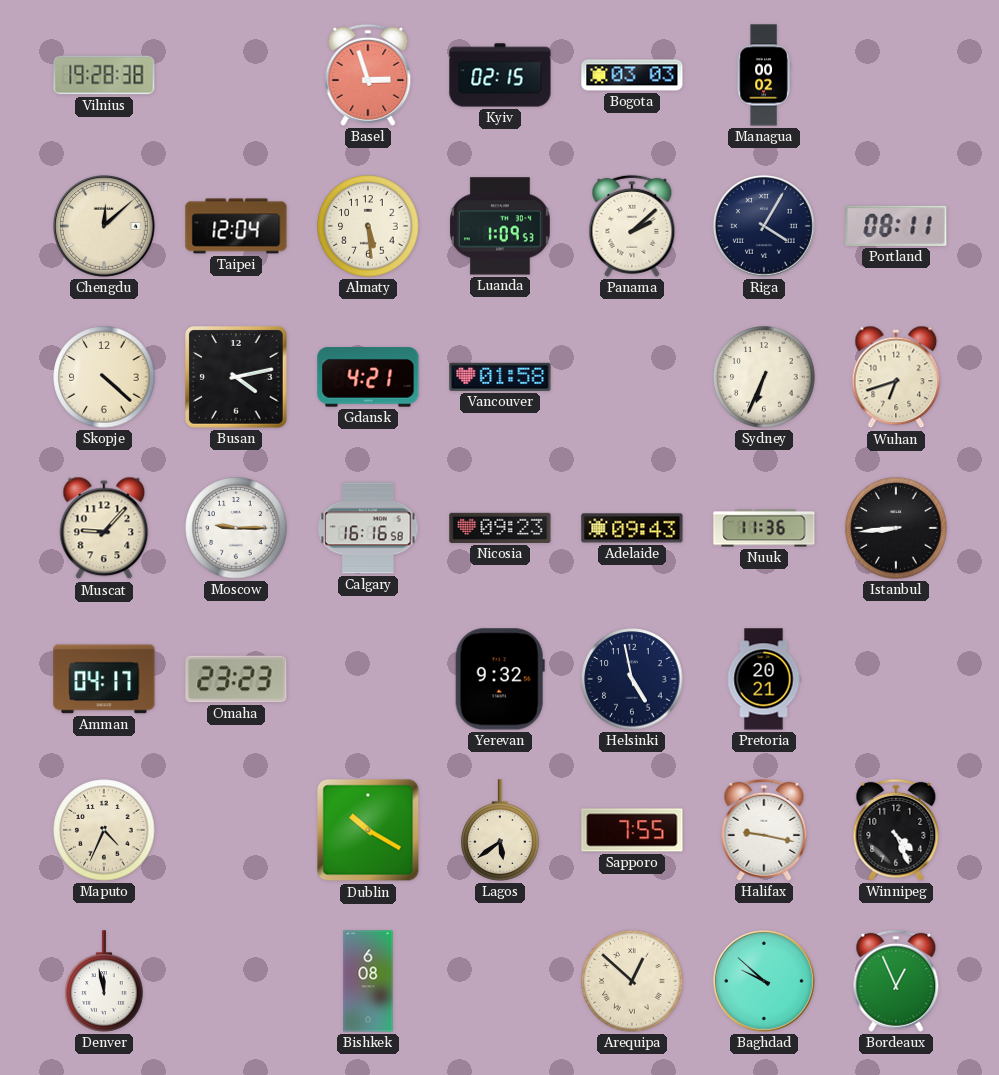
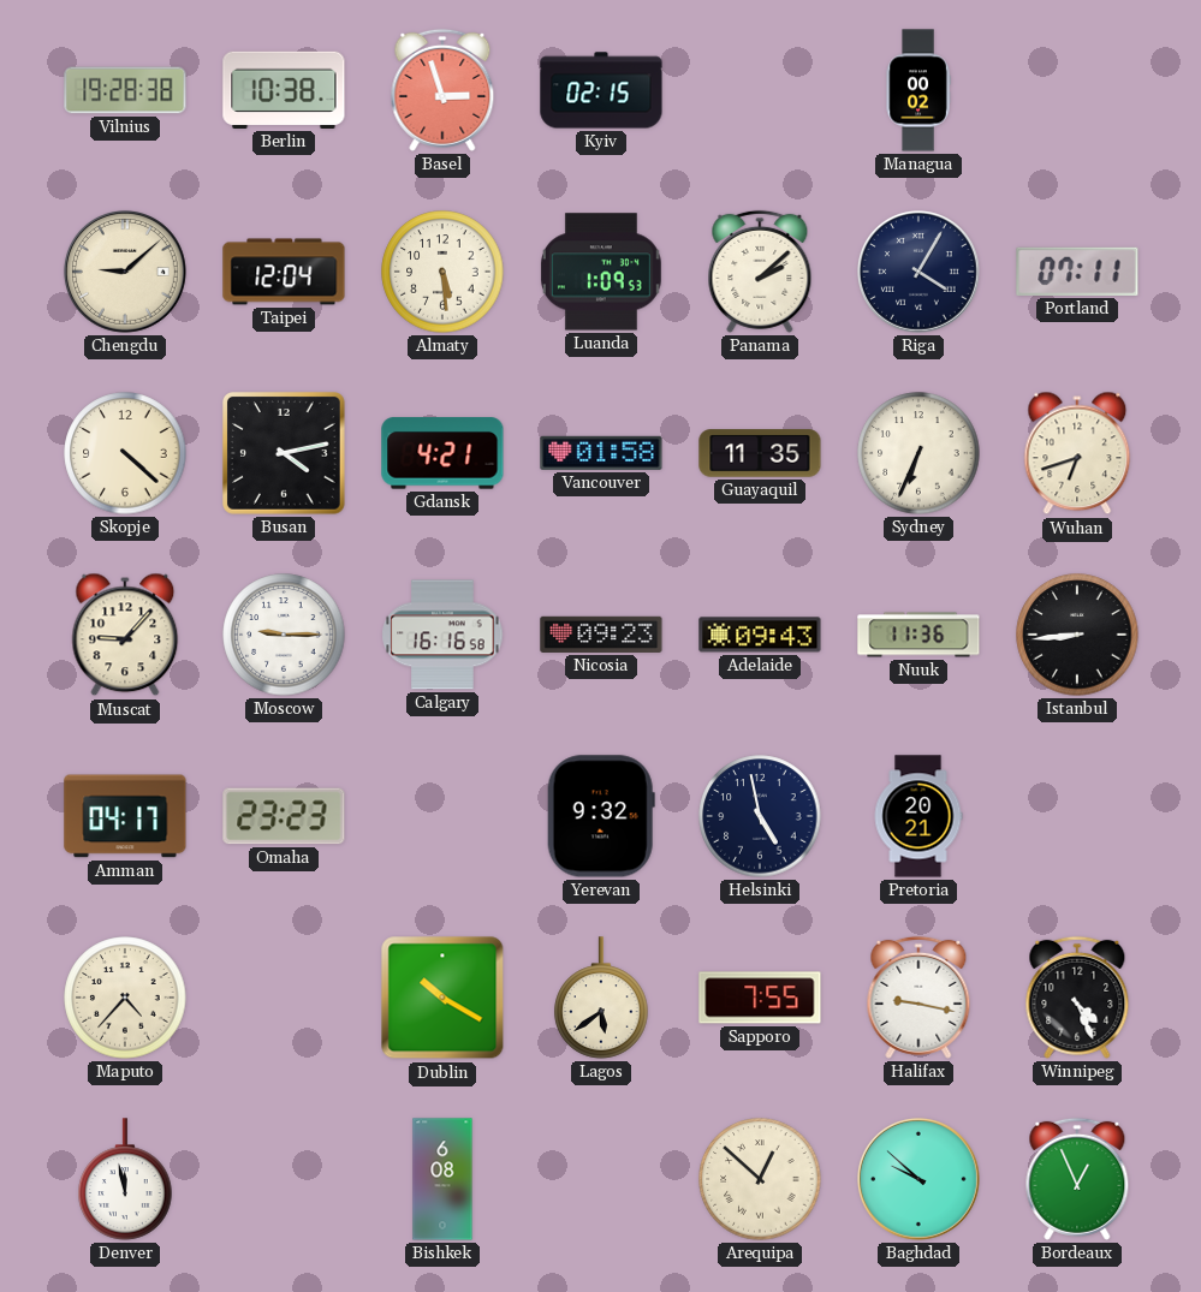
Berlin: none -> 10:38 (284, 90)
Bogota: 03:03 -> none (632, 75)
Chengdu: 12:08 -> 9:08 (125, 272)
Portland: 08:11 -> 07:11 (1077, 272)
Guayaquil: none -> 11:35 (760, 453)
Maputo: 4:34 -> 4:37 (125, 998)
